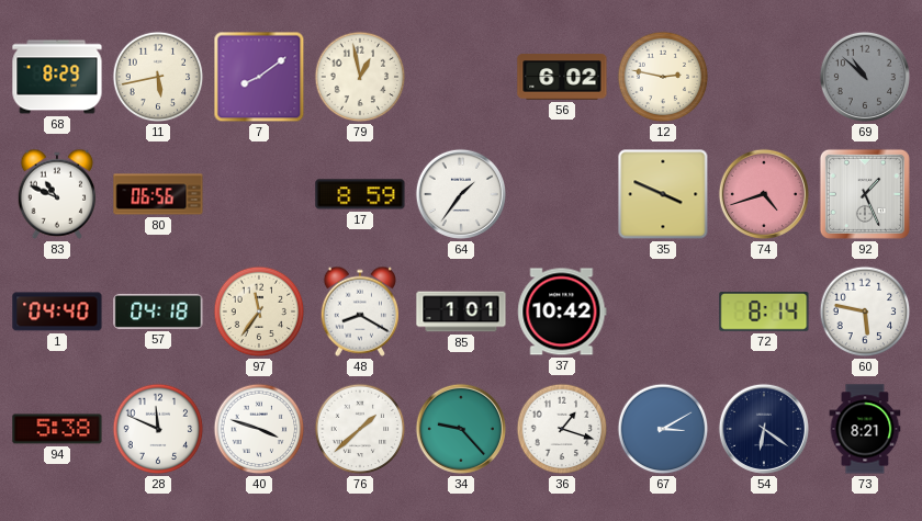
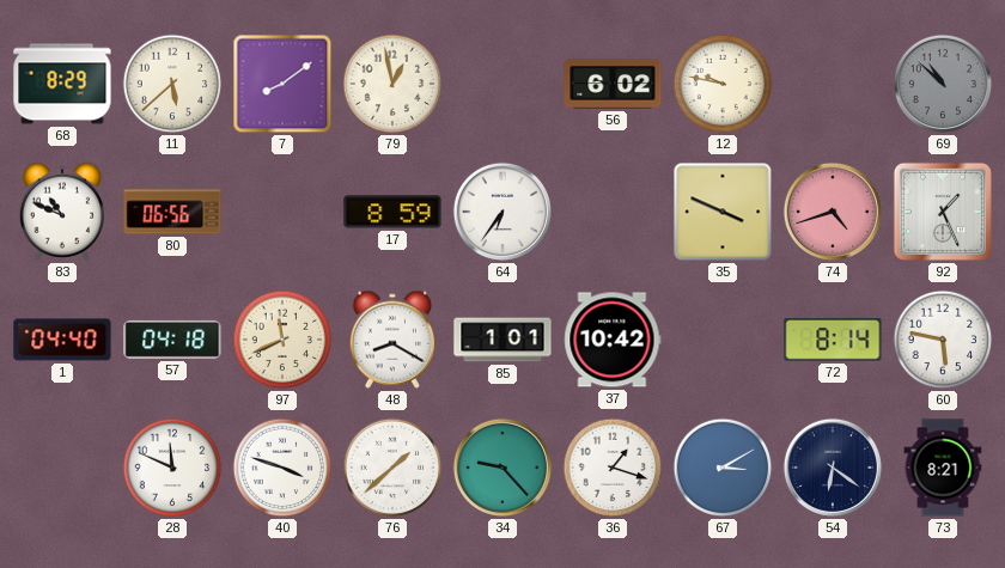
11: 5:43 -> 5:38 (172, 84)
12: 2:47 -> 9:47 (723, 84)
64: 1:36 -> 6:36 (502, 212)
97: 11:36 -> 11:41 (282, 340)
94: 5:38 -> none (57, 429)
